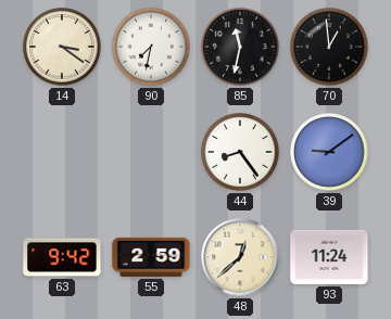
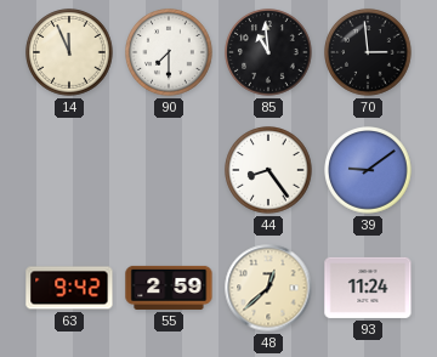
14: 3:21 -> 11:56 (69, 52)
90: 7:32 -> 7:30 (169, 52)
85: 11:32 -> 10:59 (268, 52)
70: 12:59 -> 2:59 (368, 52)
